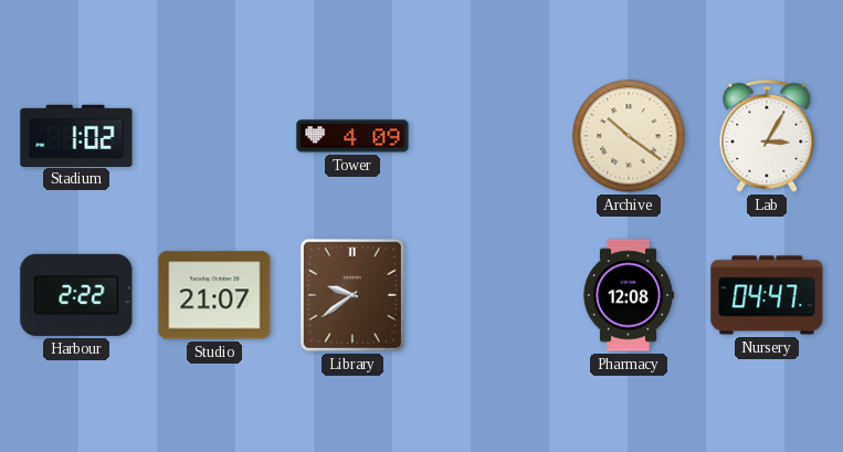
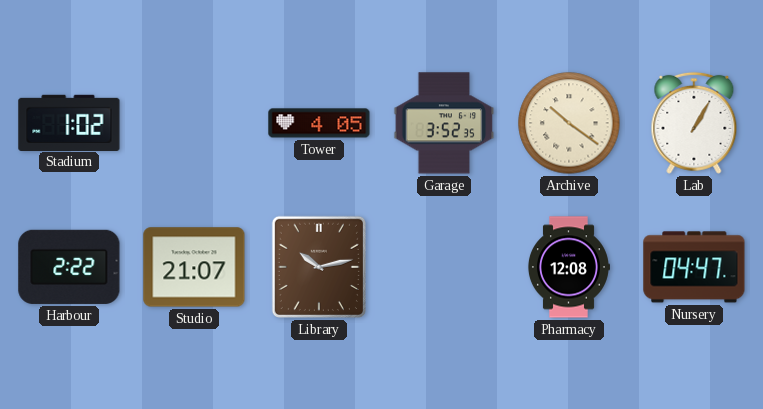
Tower: 4:09 -> 4:05 (319, 123)
Garage: none -> 3:52 (444, 123)
Lab: 3:05 -> 1:05 (694, 123)
Library: 9:39 -> 10:13 (319, 267)
